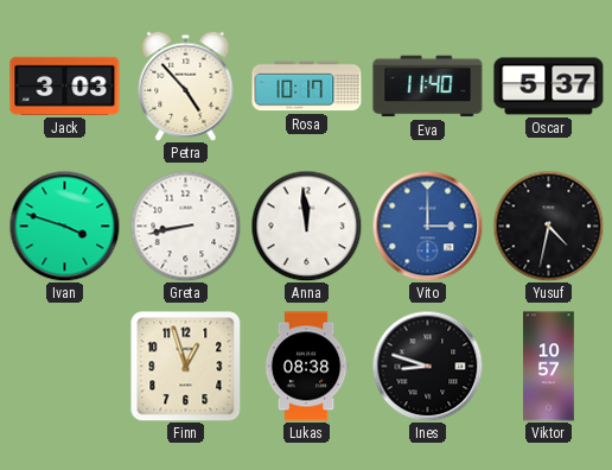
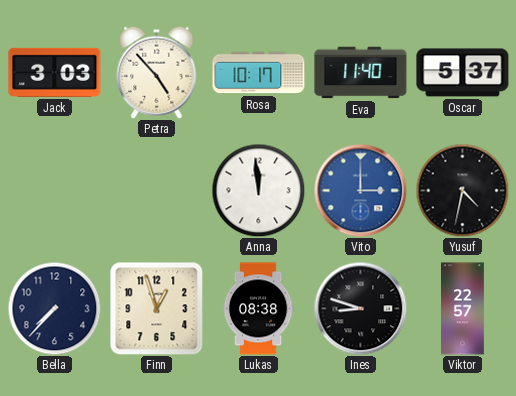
Ivan: 3:48 -> none (64, 226)
Greta: 8:43 -> none (185, 226)
Bella: none -> 7:37 (54, 308)
Viktor: 10:57 -> 22:57 (463, 309)
